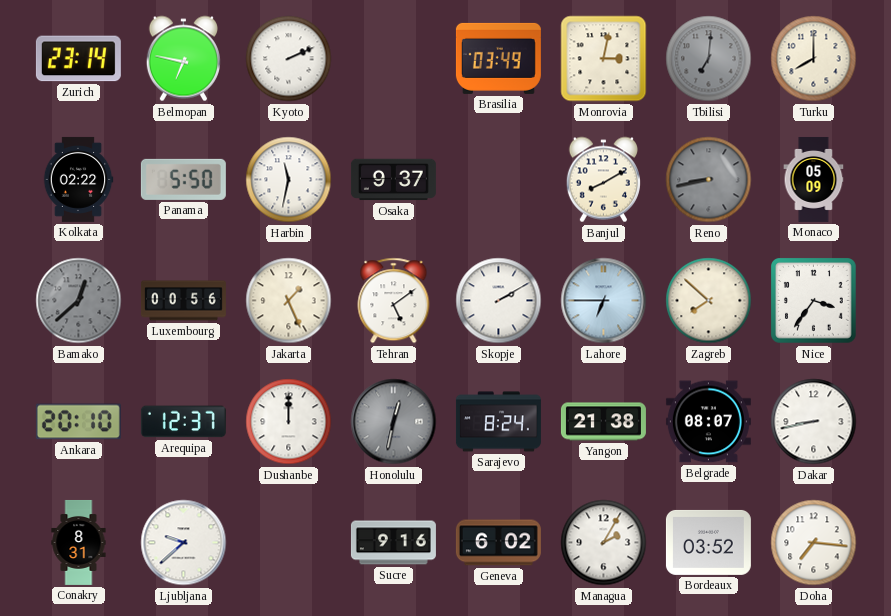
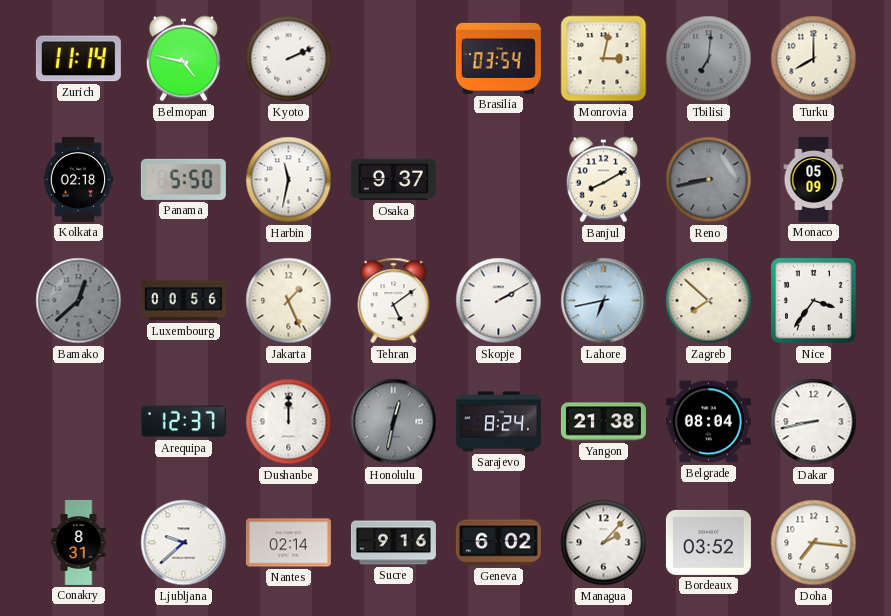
Zurich: 23:14 -> 11:14 (78, 59)
Belmopan: 6:47 -> 4:47 (183, 59)
Brasilia: 03:49 -> 03:54 (498, 58)
Kolkata: 02:22 -> 02:18 (78, 179)
Lahore: 6:45 -> 6:43 (604, 301)
Ankara: 20:10 -> none (78, 422)
Belgrade: 08:07 -> 08:04 (708, 422)
Nantes: none -> 02:14 (288, 543)
Managua: 2:05 -> 2:07 (604, 543)
